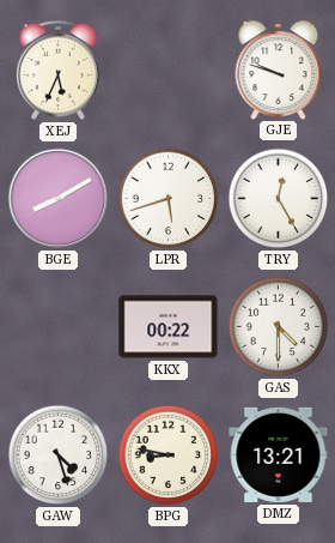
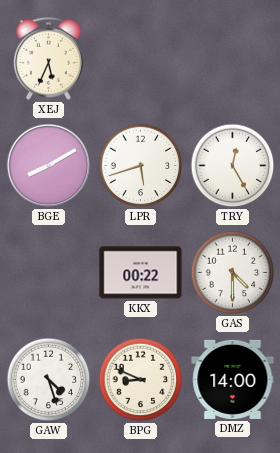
GJE: 9:48 -> none (279, 70)
BPG: 8:47 -> 8:49 (141, 380)
DMZ: 13:21 -> 14:00 (233, 379)
